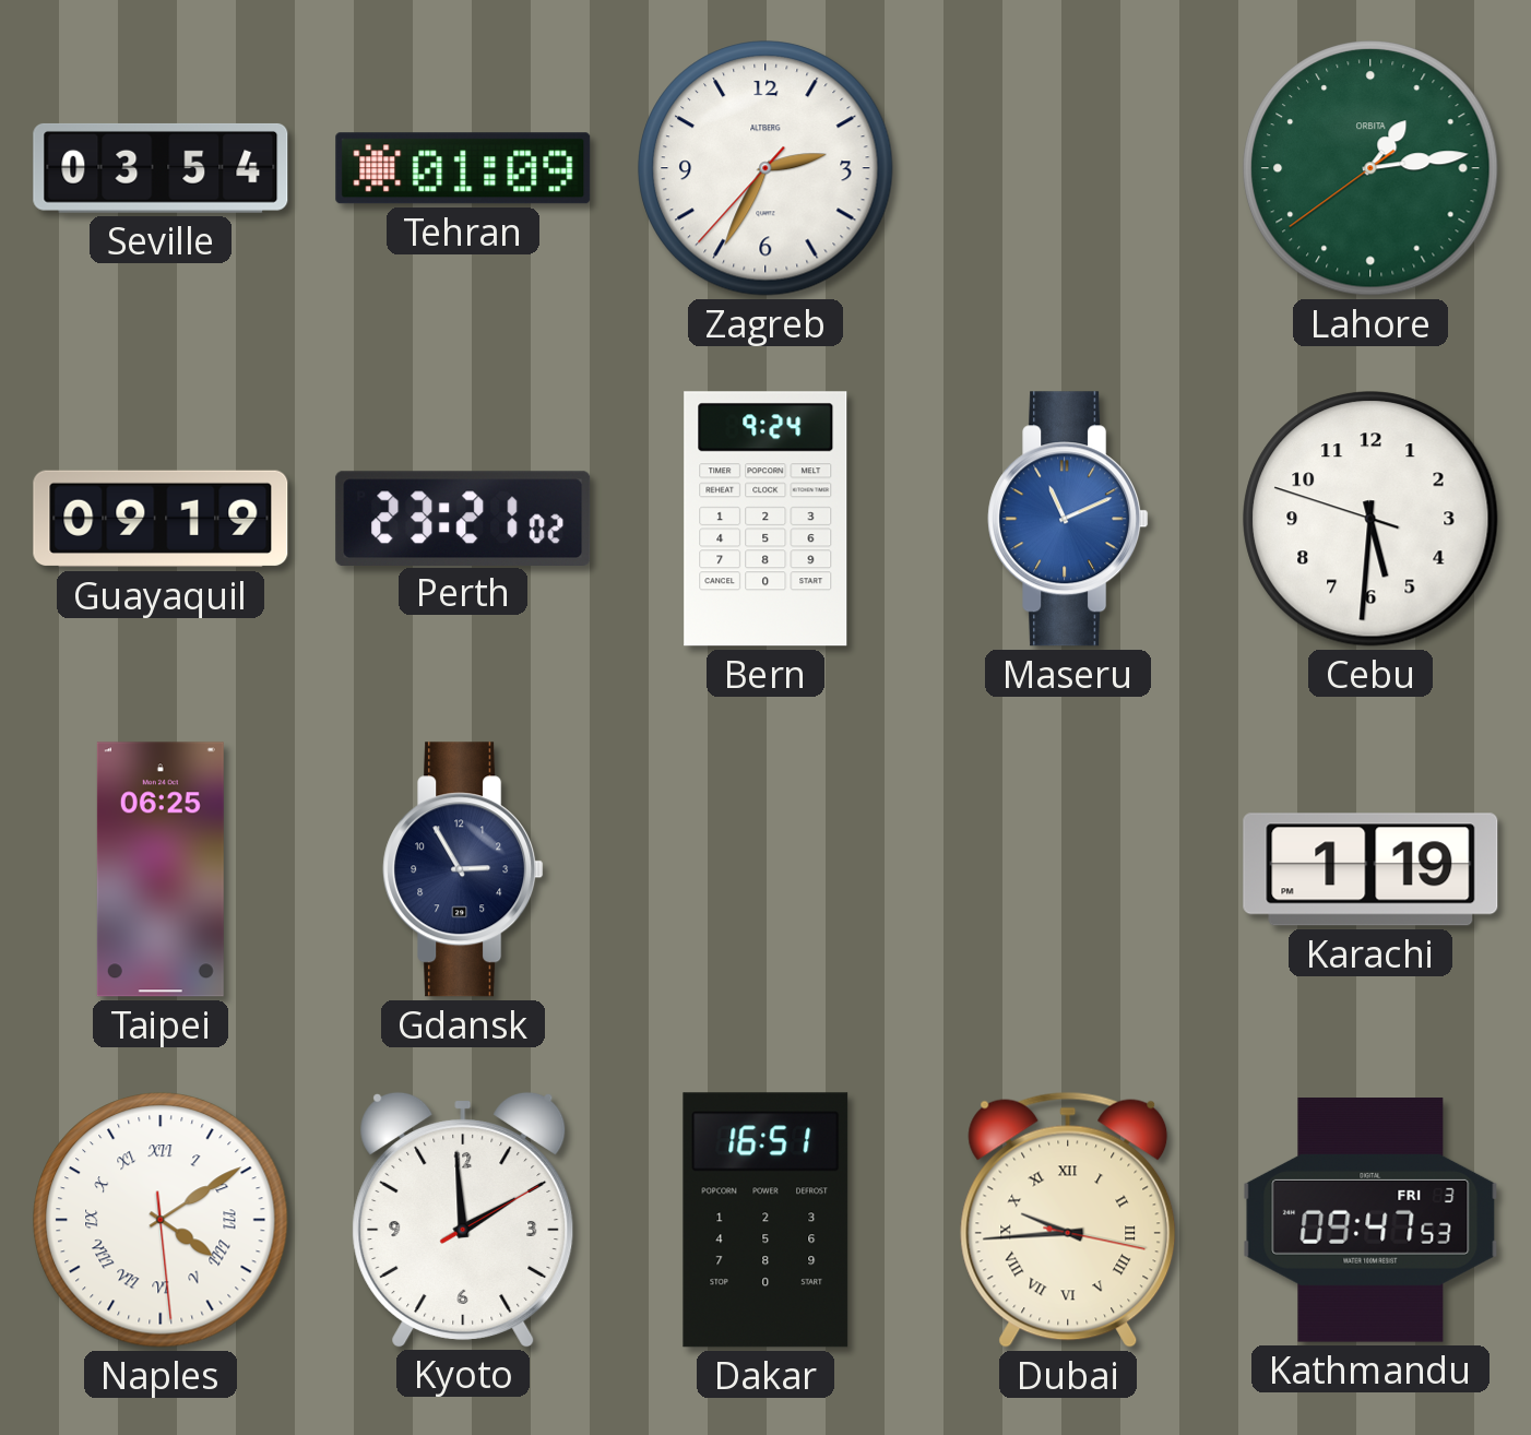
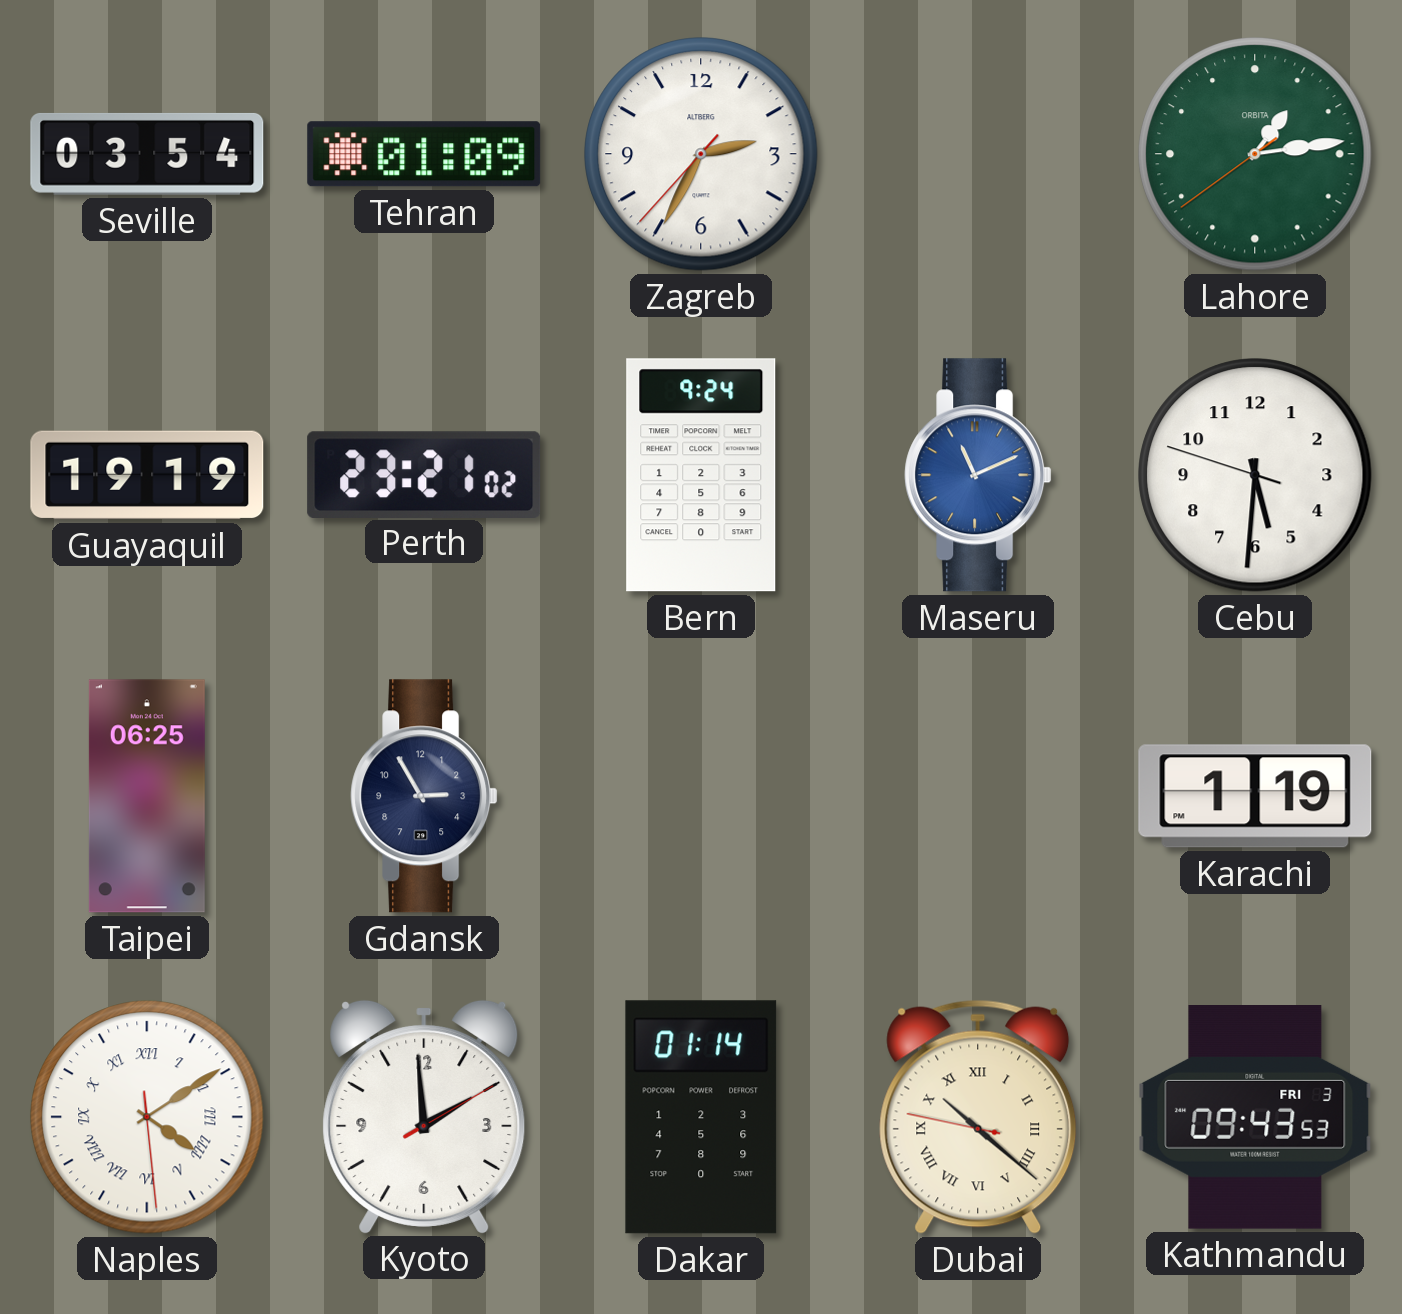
Guayaquil: 09:19 -> 19:19 (147, 475)
Dakar: 16:51 -> 01:14 (701, 1117)
Dubai: 9:44 -> 10:21 (978, 1117)
Kathmandu: 09:47 -> 09:43 (1255, 1118)
